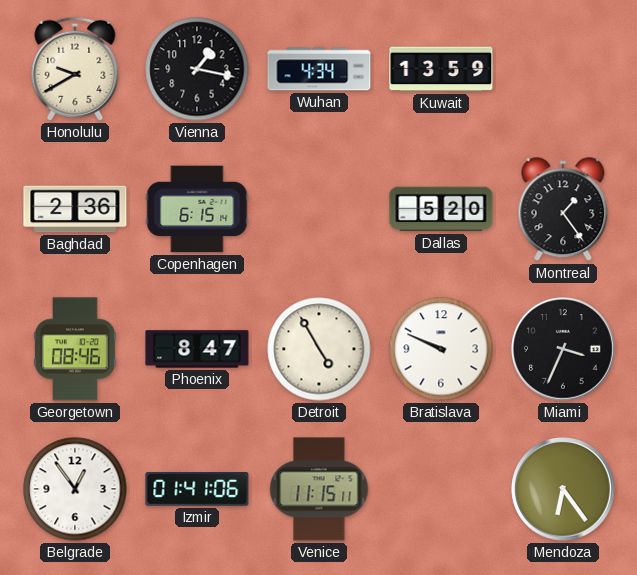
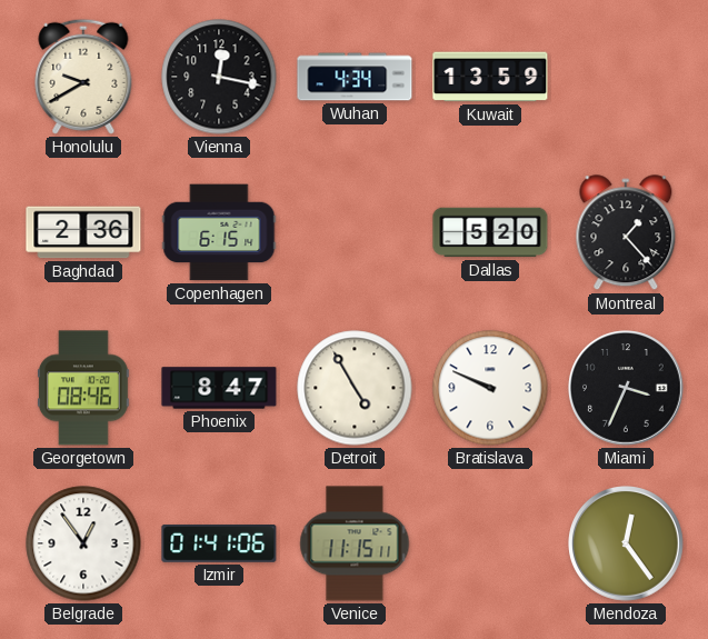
Vienna: 1:17 -> 12:17 (219, 77)
Montreal: 1:24 -> 1:23 (626, 233)
Mendoza: 6:24 -> 12:24 (627, 545)
